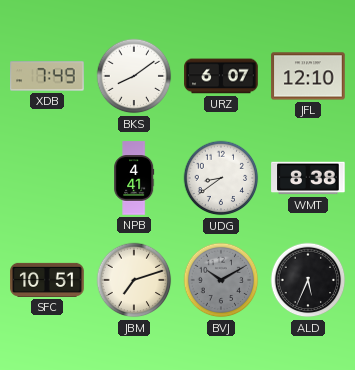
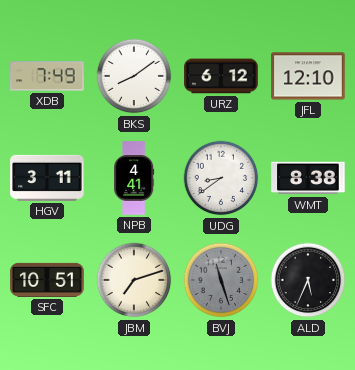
URZ: 6:07 -> 6:12 (221, 76)
HGV: none -> 3:11 (47, 178)
BVJ: 10:10 -> 11:27 (221, 280)
